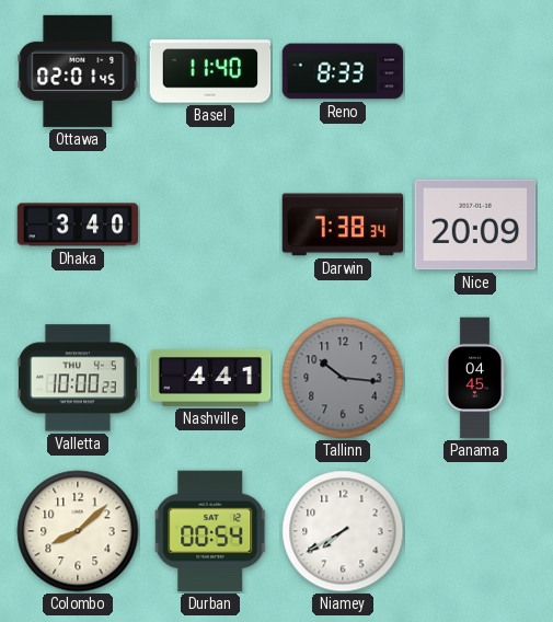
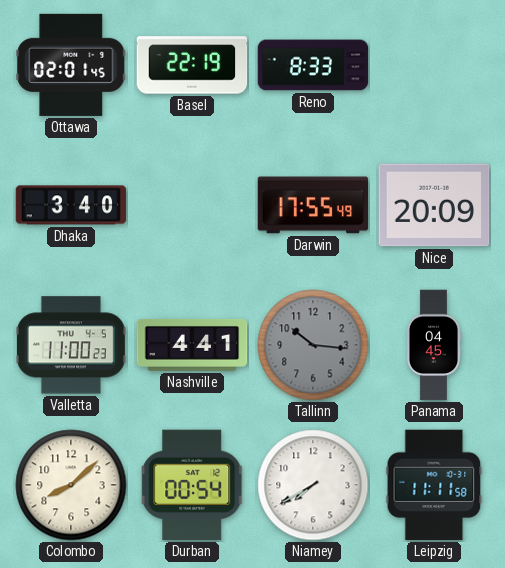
Basel: 11:40 -> 22:19 (192, 65)
Darwin: 7:38 -> 17:55 (313, 205)
Valletta: 10:00 -> 11:00 (71, 345)
Leipzig: none -> 11:11 (434, 485)
